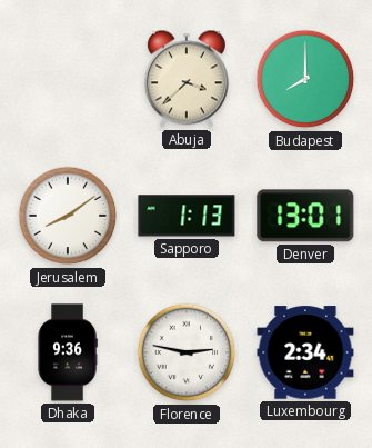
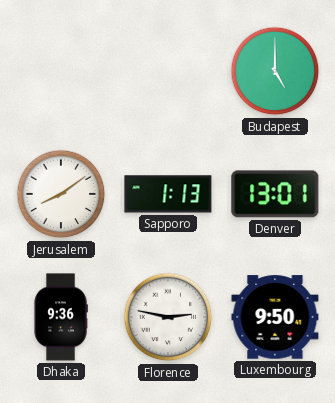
Abuja: 3:38 -> none (187, 79)
Budapest: 8:00 -> 5:00 (275, 71)
Luxembourg: 2:34 -> 9:50 (275, 317)
